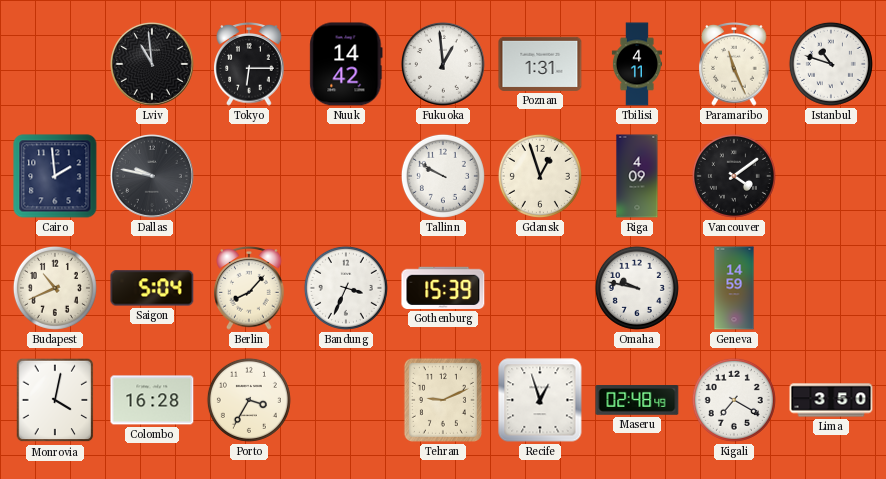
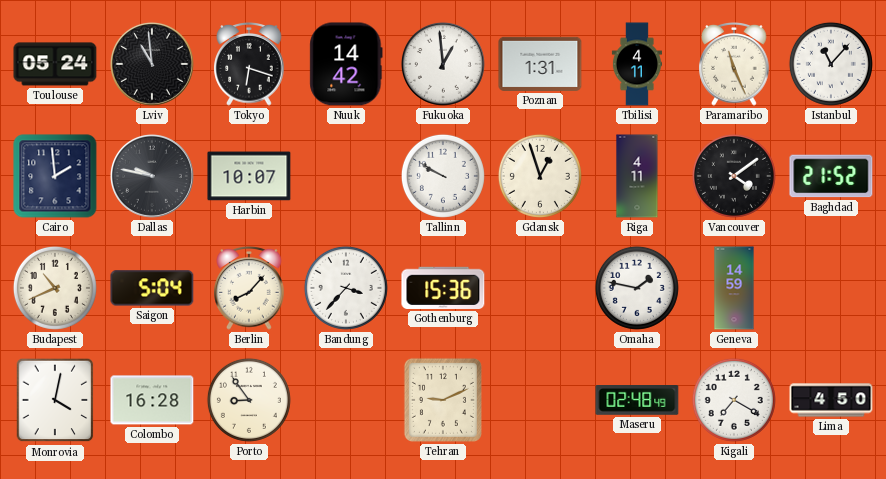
Toulouse: none -> 05:24 (55, 64)
Tokyo: 6:15 -> 6:18 (249, 65)
Istanbul: 10:48 -> 11:07 (831, 64)
Harbin: none -> 10:07 (249, 176)
Riga: 4:09 -> 4:11 (637, 176)
Baghdad: none -> 21:52 (831, 176)
Bandung: 3:34 -> 3:37 (346, 288)
Gothenburg: 15:39 -> 15:36 (443, 288)
Omaha: 9:47 -> 1:47 (637, 288)
Porto: 3:35 -> 8:54 (249, 400)
Recife: 12:57 -> none (540, 400)
Lima: 3:50 -> 4:50 (831, 400)
